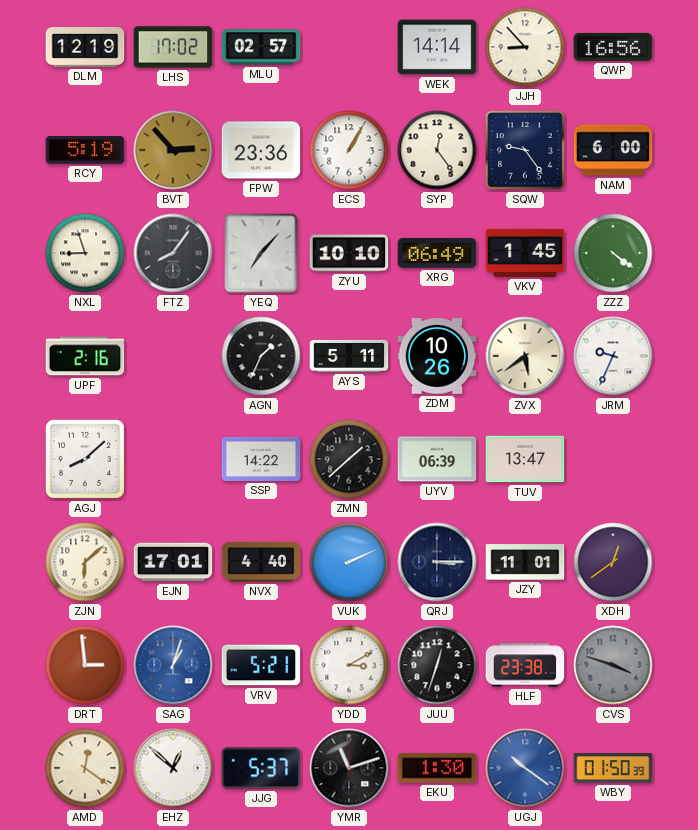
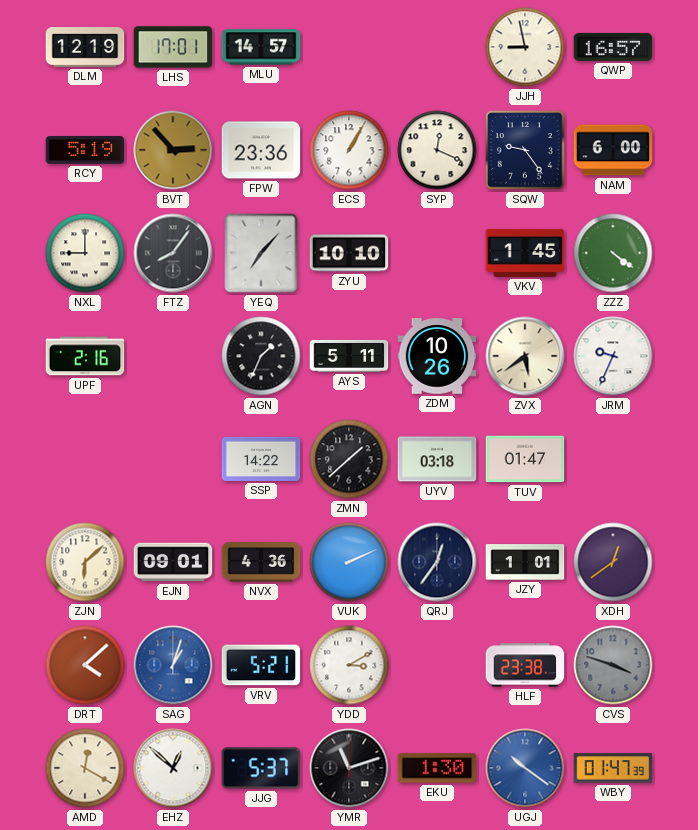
LHS: 17:02 -> 17:01 (173, 47)
MLU: 02:57 -> 14:57 (261, 47)
WEK: 14:14 -> none (437, 47)
JJH: 8:53 -> 8:58 (525, 47)
QWP: 16:56 -> 16:57 (613, 47)
SYP: 12:24 -> 12:19 (437, 150)
NXL: 8:57 -> 9:00 (85, 253)
XRG: 06:49 -> none (437, 253)
AGJ: 8:08 -> none (85, 459)
UYV: 06:39 -> 03:18 (437, 459)
TUV: 13:47 -> 01:47 (525, 459)
EJN: 17:01 -> 09:01 (173, 562)
NVX: 4:40 -> 4:36 (261, 562)
QRJ: 3:15 -> 12:36 (437, 562)
JZY: 11:01 -> 1:01 (525, 562)
DRT: 2:59 -> 4:08 (85, 665)
JUU: 12:33 -> none (437, 665)
AMD: 12:21 -> 12:20 (85, 768)
WBY: 01:50 -> 01:47 (613, 768)
